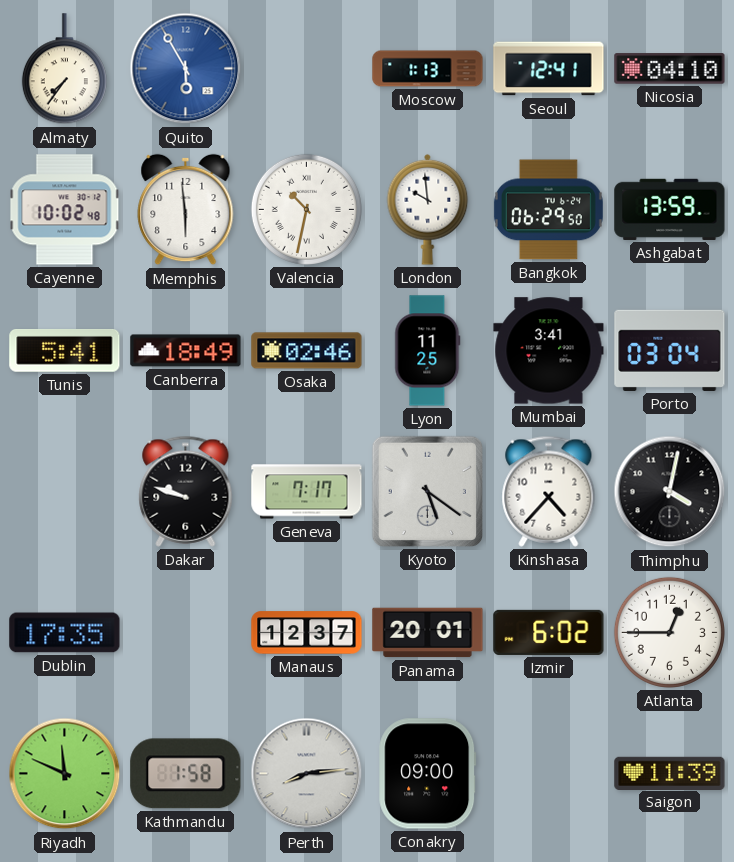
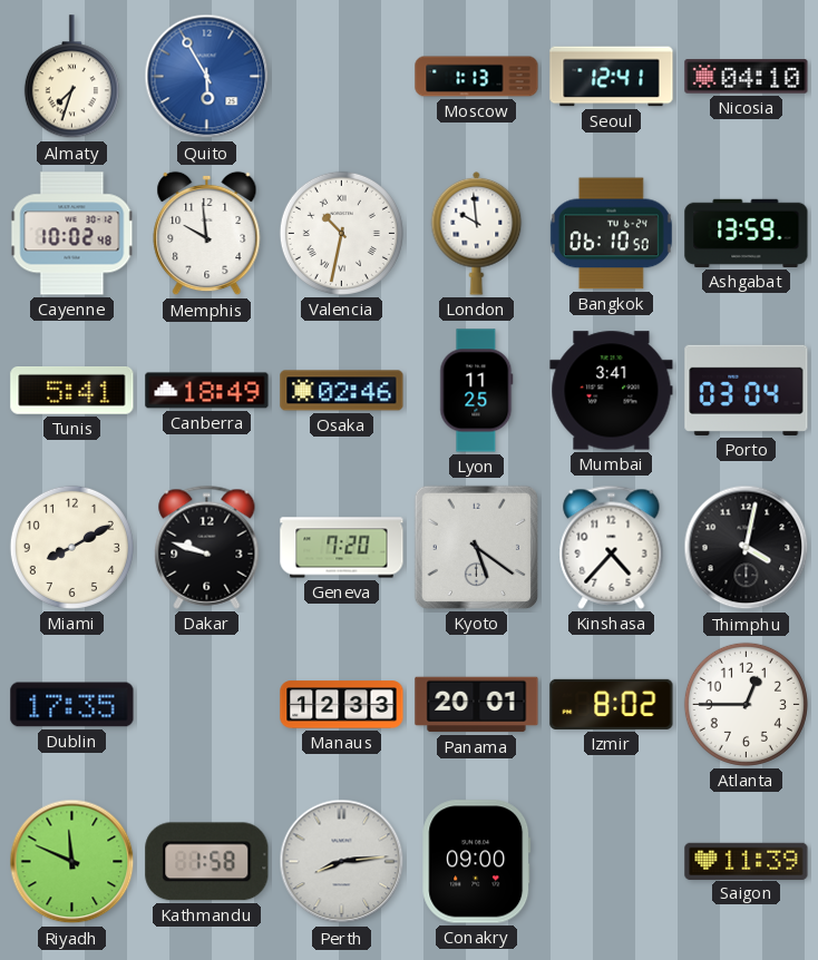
Almaty: 7:36 -> 7:33 (71, 77)
Memphis: 5:59 -> 9:59 (207, 234)
Bangkok: 06:29 -> 06:10 (611, 234)
Miami: none -> 8:10 (71, 547)
Geneva: 7:17 -> 7:20 (342, 548)
Manaus: 12:37 -> 12:33 (342, 705)
Izmir: 6:02 -> 8:02 (612, 704)
